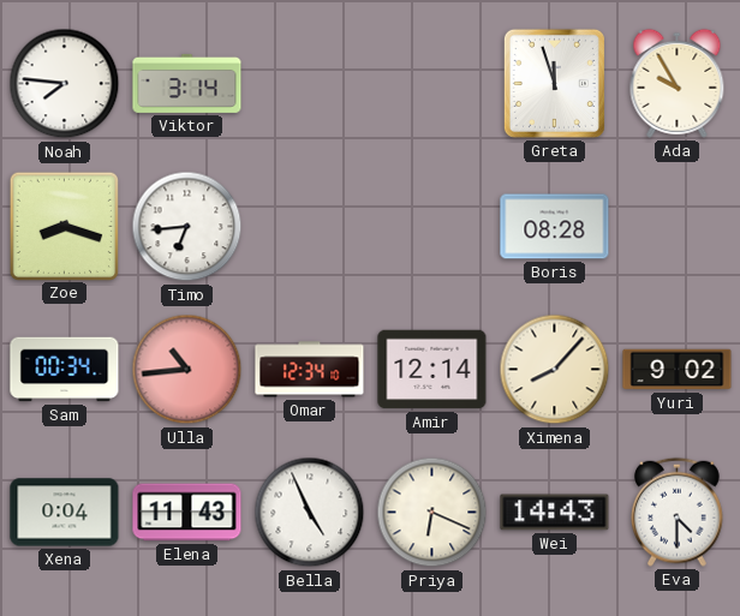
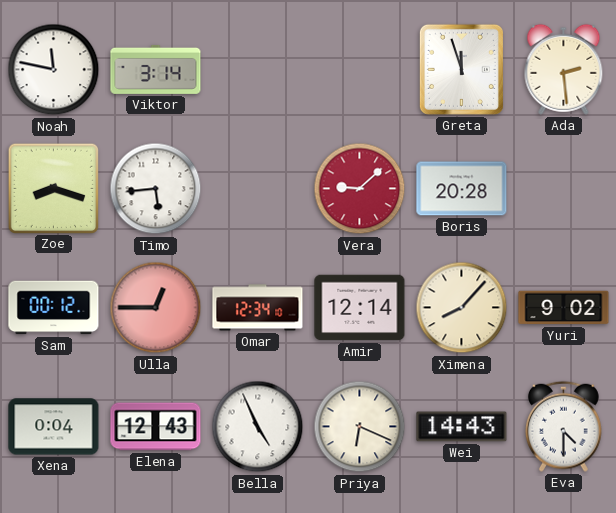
Noah: 7:46 -> 11:47 (54, 70)
Ada: 9:55 -> 2:29 (564, 69)
Timo: 6:44 -> 5:44 (156, 189)
Vera: none -> 9:08 (360, 189)
Boris: 08:28 -> 20:28 (462, 189)
Sam: 00:34 -> 00:12 (54, 308)
Ulla: 10:44 -> 12:45 (156, 308)
Elena: 11:43 -> 12:43 (156, 427)
